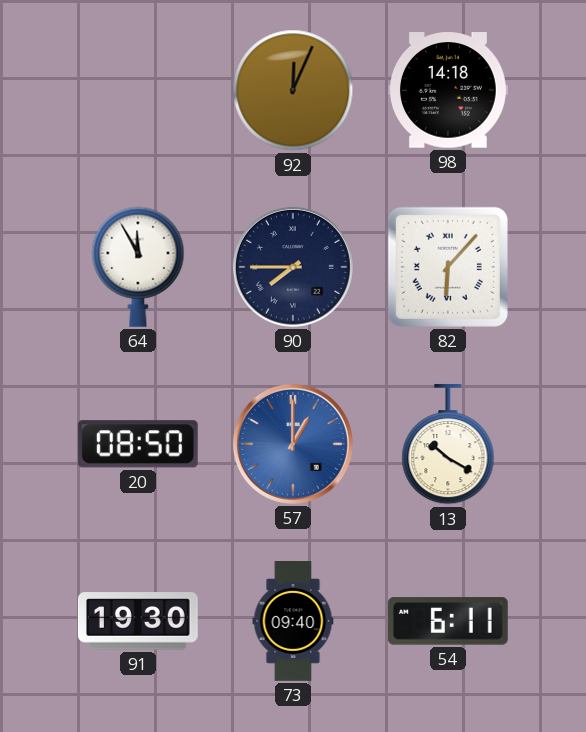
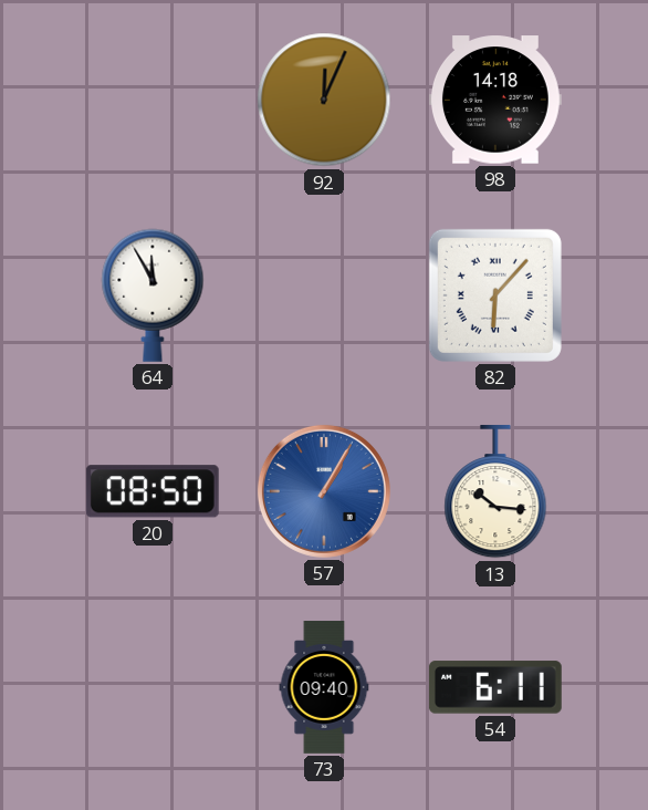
90: 7:45 -> none (293, 267)
57: 1:00 -> 1:05 (324, 491)
13: 10:20 -> 10:16 (495, 491)
91: 19:30 -> none (138, 621)
